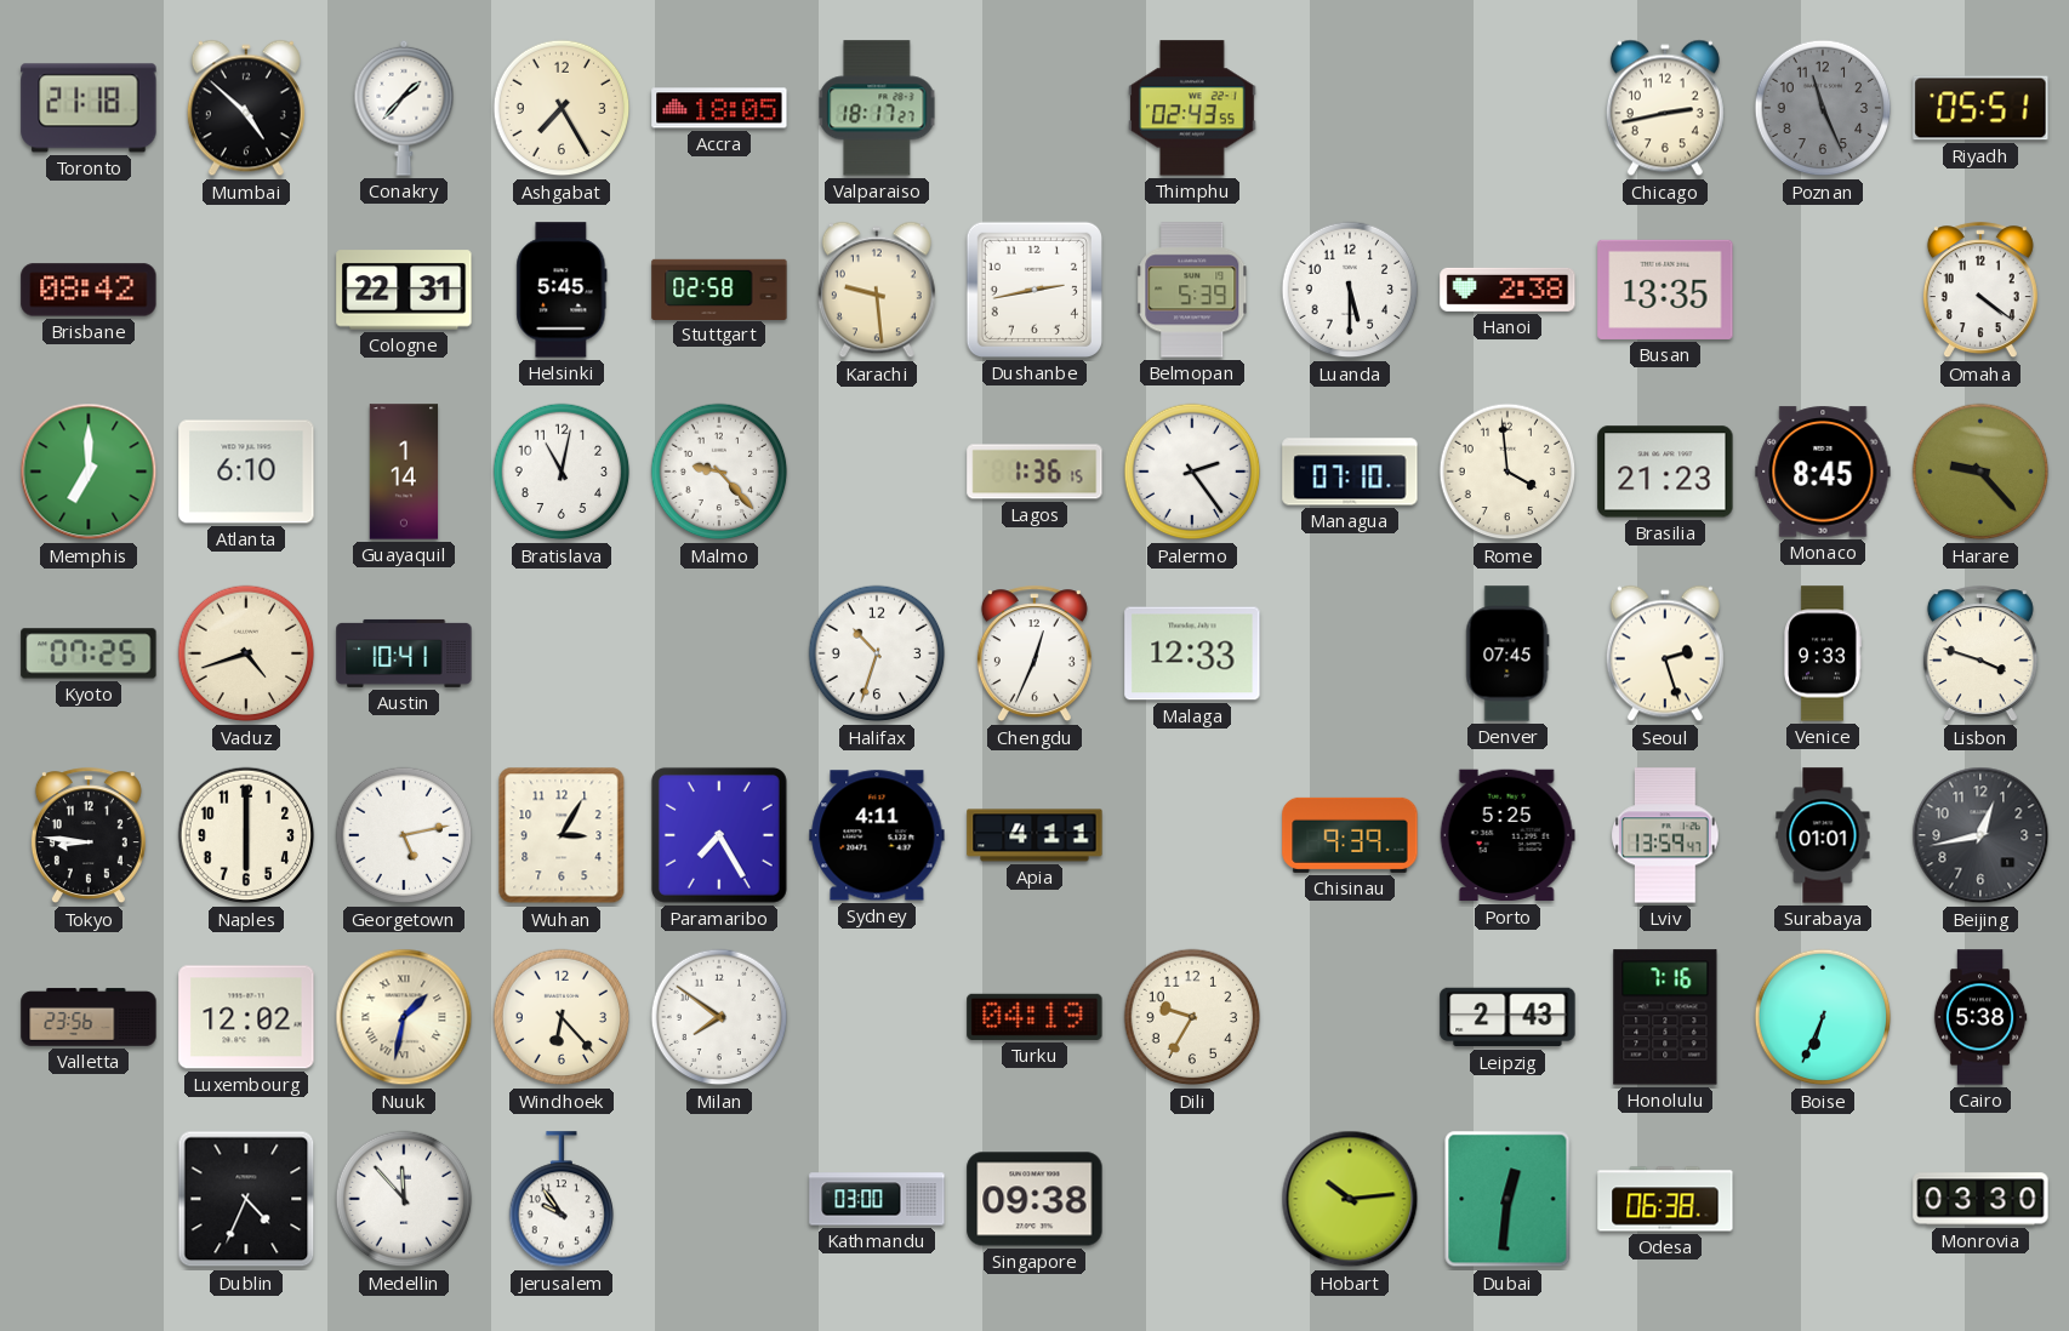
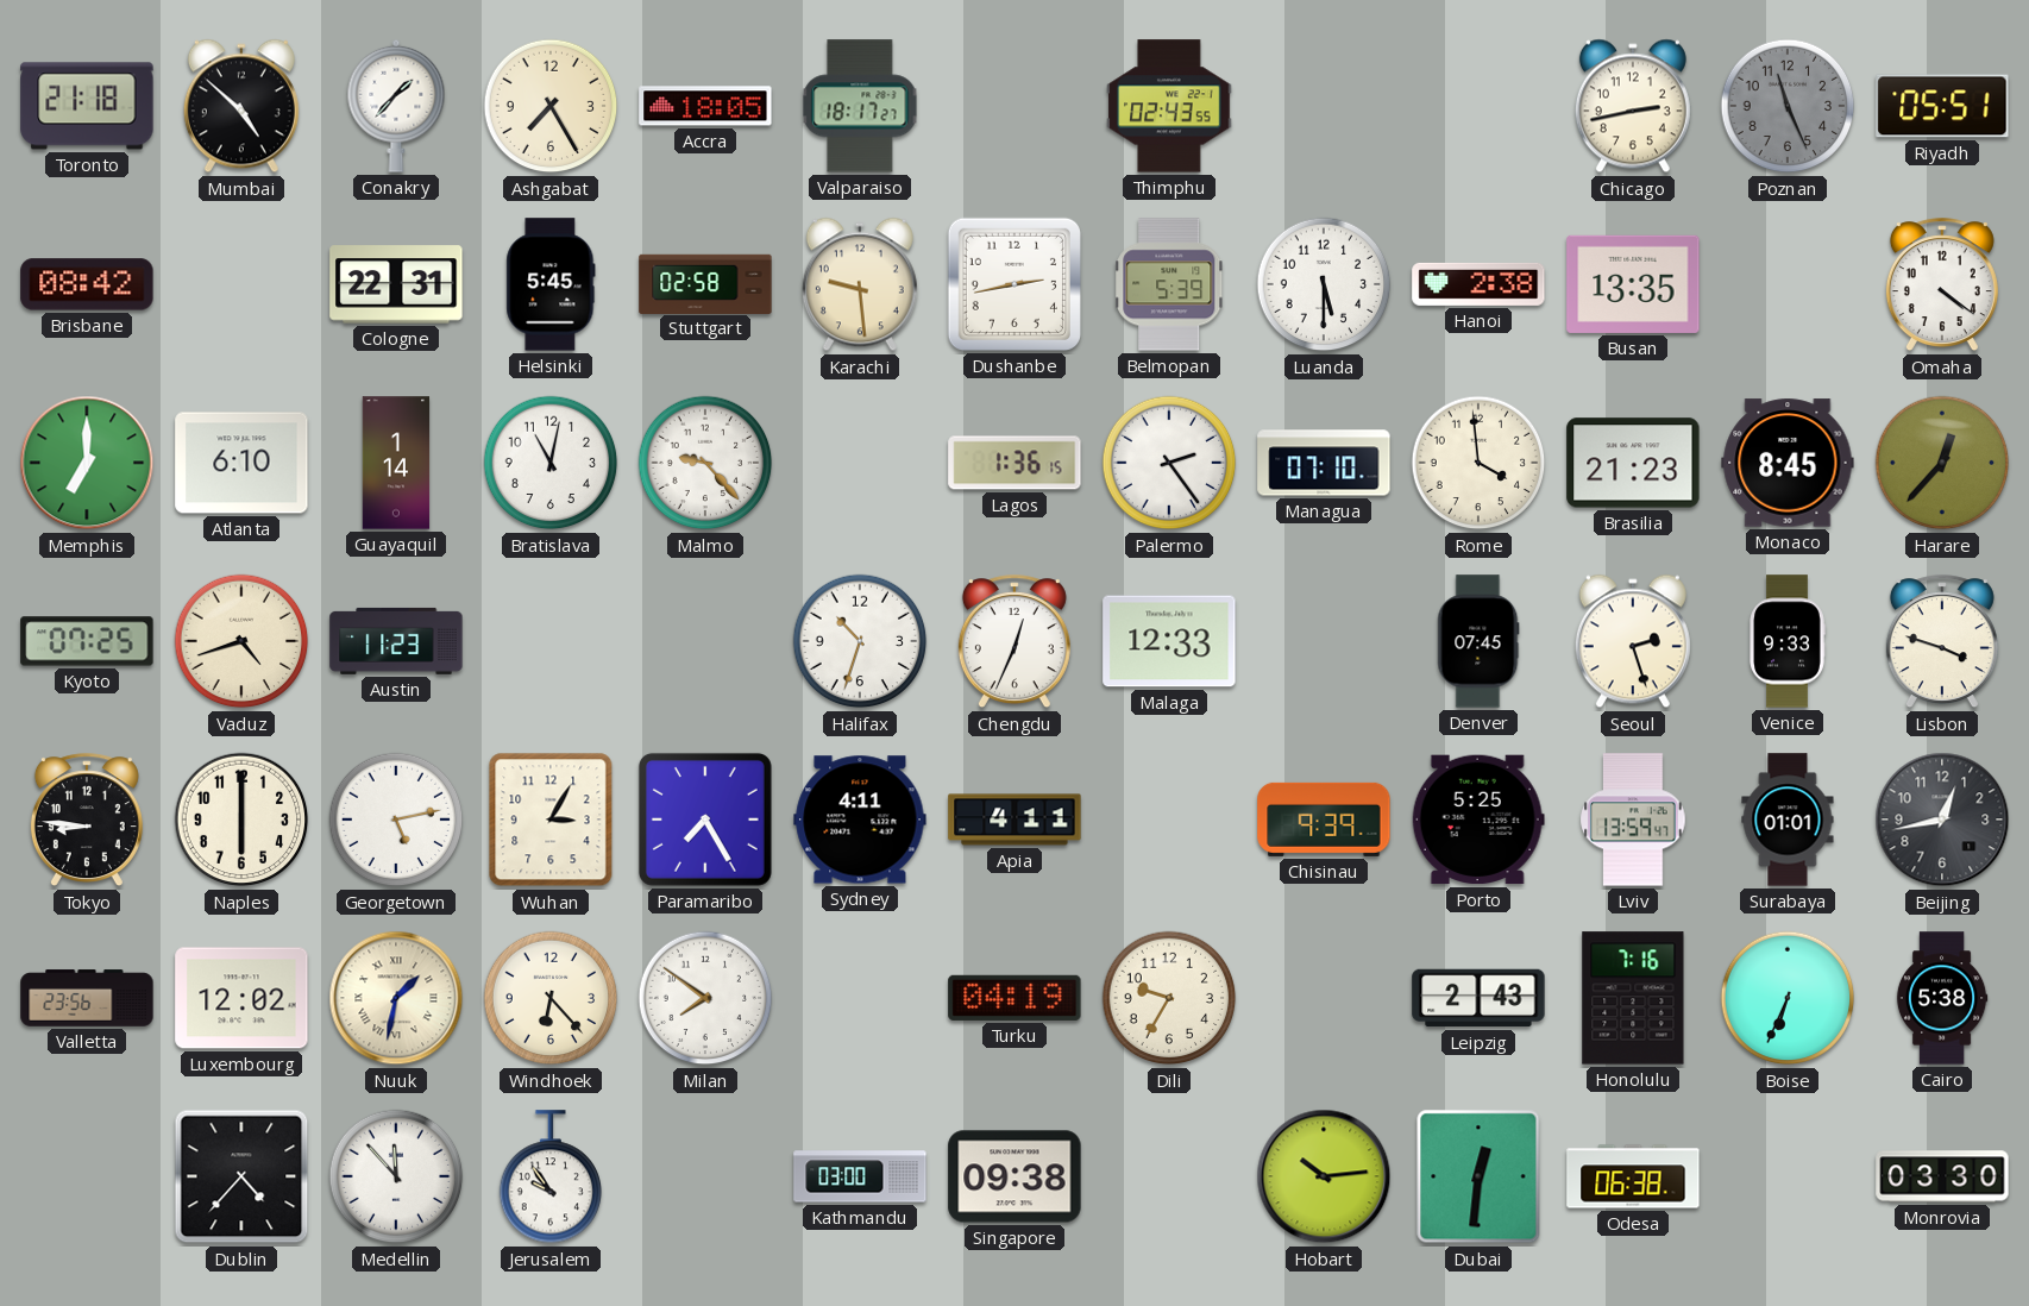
Harare: 9:23 -> 12:37 (1942, 463)
Austin: 10:41 -> 11:23 (396, 641)
Dublin: 4:34 -> 4:37 (241, 1176)
